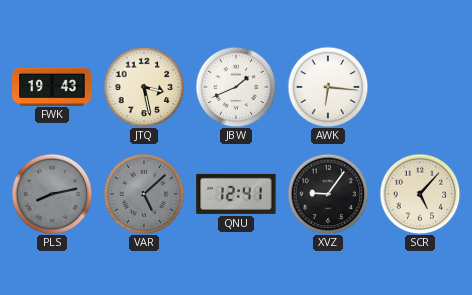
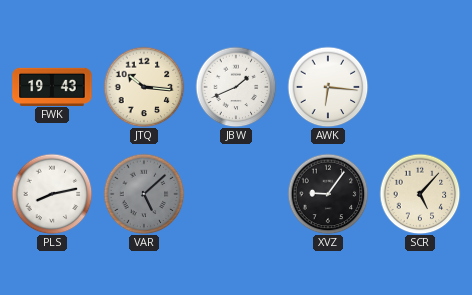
JTQ: 3:28 -> 10:16 (144, 87)
PLS dial: grey -> white (52, 194)
QNU: 12:41 -> none (236, 194)
